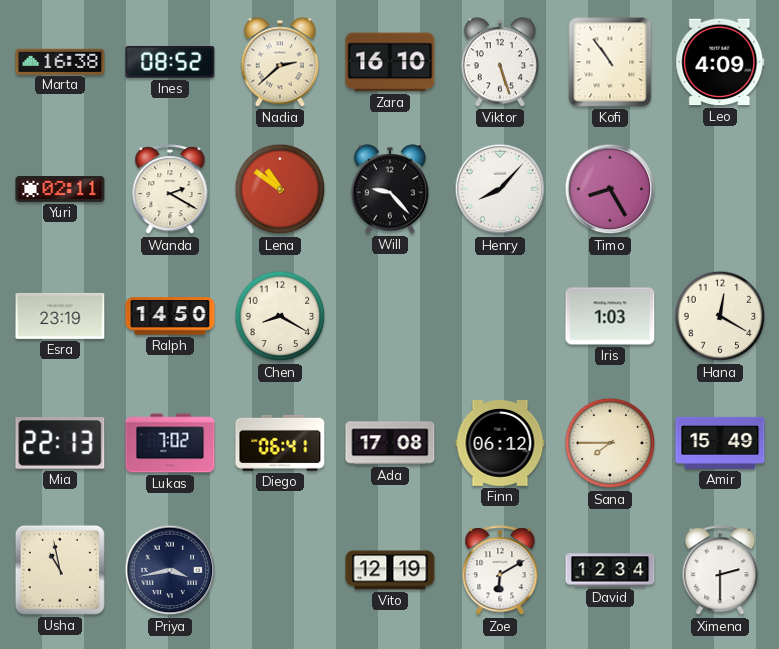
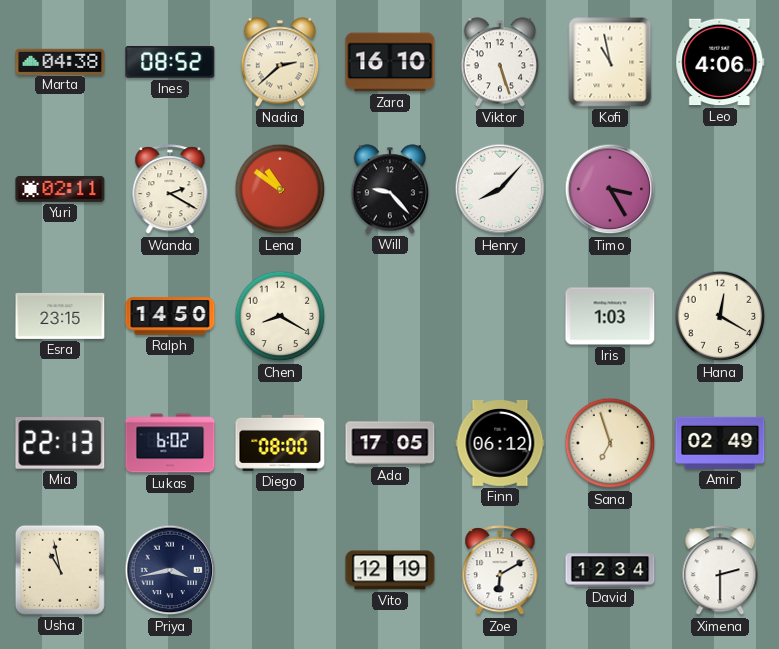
Marta: 16:38 -> 04:38 (60, 61)
Kofi: 10:54 -> 10:58 (610, 62)
Leo: 4:09 -> 4:06 (720, 62)
Timo: 8:25 -> 3:25 (610, 189)
Esra: 23:19 -> 23:15 (60, 316)
Lukas: 7:02 -> 6:02 (170, 443)
Diego: 06:41 -> 08:00 (280, 443)
Ada: 17:08 -> 17:05 (390, 443)
Sana: 7:45 -> 6:57 (610, 443)
Amir: 15:49 -> 02:49 (720, 443)
